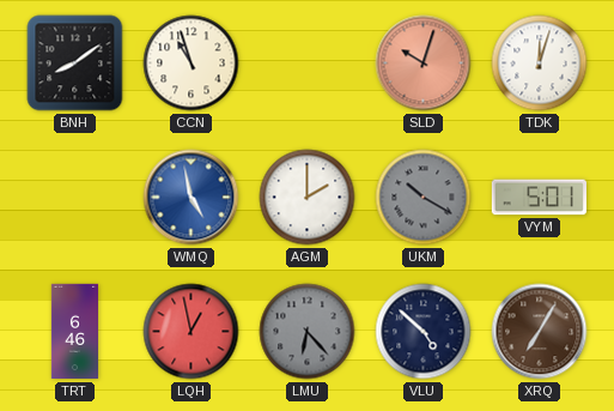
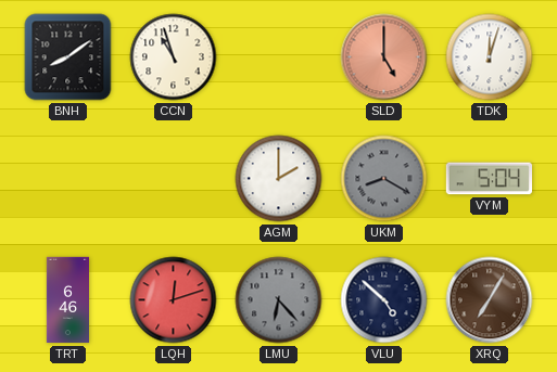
SLD: 10:03 -> 5:00 (384, 57)
WMQ: 4:58 -> none (192, 198)
UKM: 10:20 -> 8:20 (384, 179)
VYM: 5:01 -> 5:04 (489, 179)
LQH: 12:58 -> 12:12 (174, 300)
